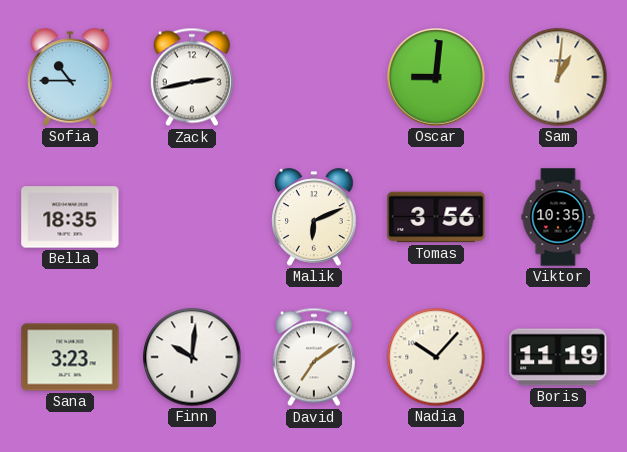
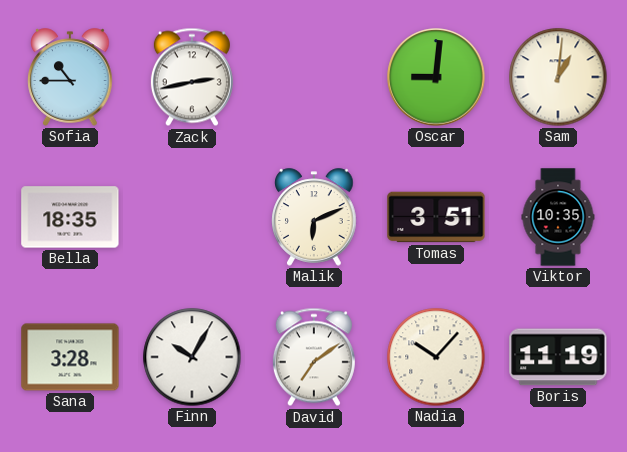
Tomas: 3:56 -> 3:51 (436, 217)
Sana: 3:23 -> 3:28 (70, 357)
Finn: 10:01 -> 10:05 (192, 357)
